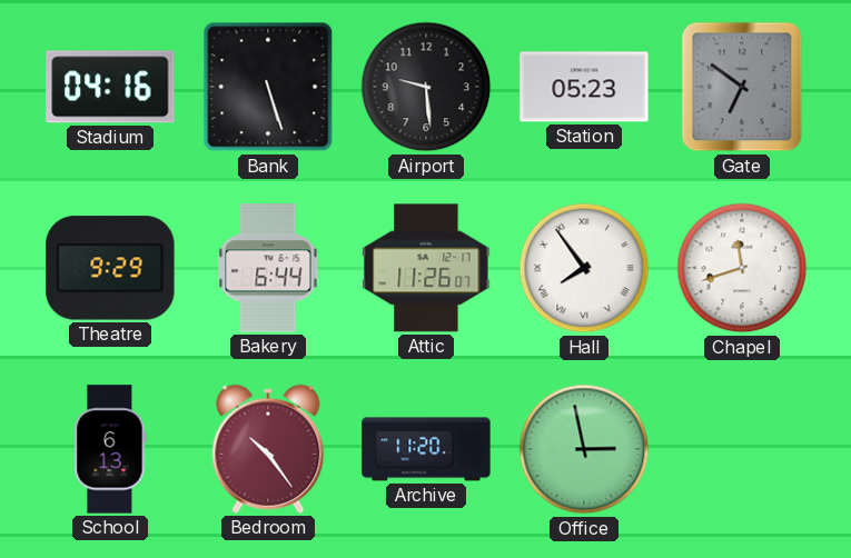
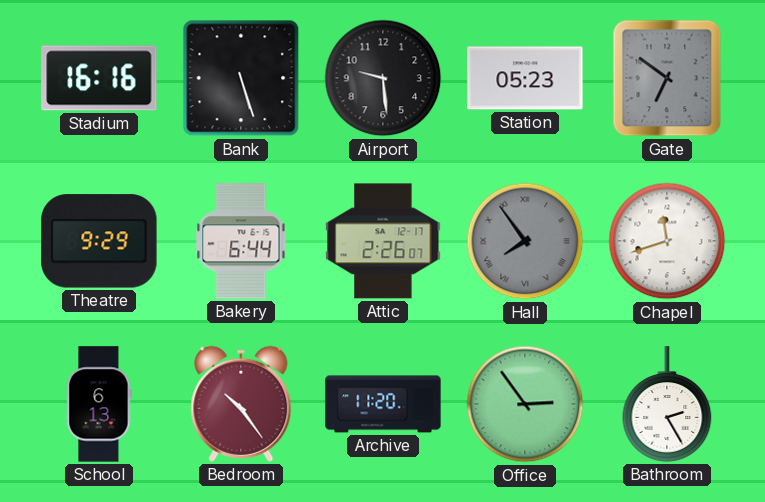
Stadium: 04:16 -> 16:16 (99, 78)
Attic: 11:26 -> 2:26 (383, 241)
Hall dial: white -> grey (525, 241)
Office: 2:58 -> 2:54 (525, 404)
Bathroom: none -> 2:25 (667, 404)
